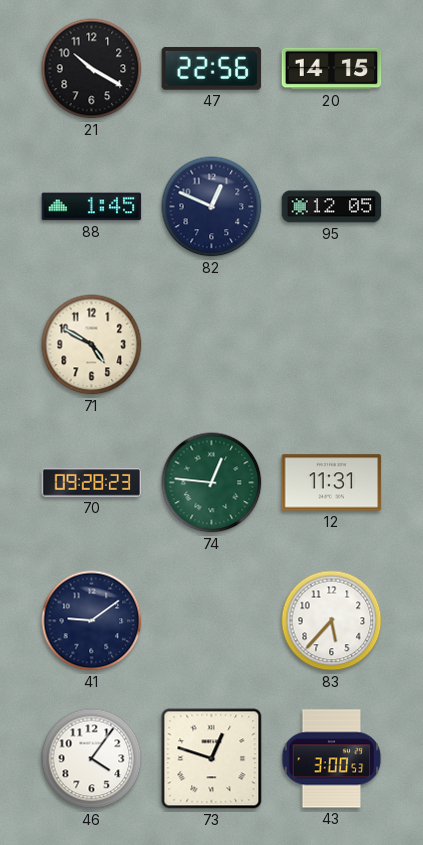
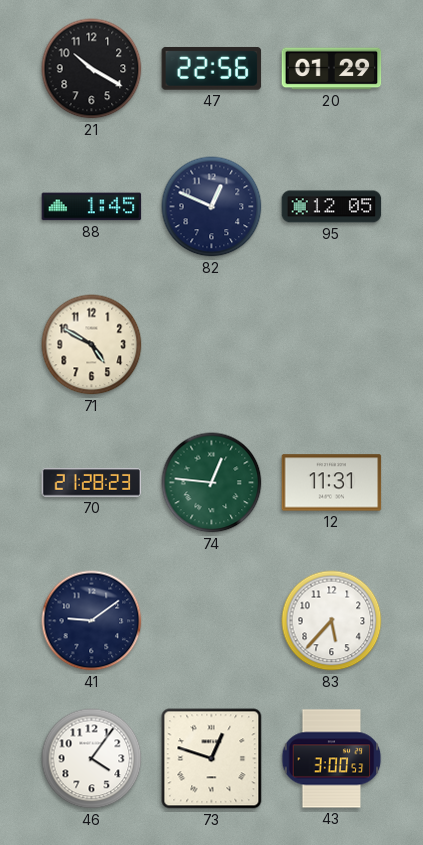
20: 14:15 -> 01:29 (332, 69)
70: 09:28 -> 21:28 (92, 483)
